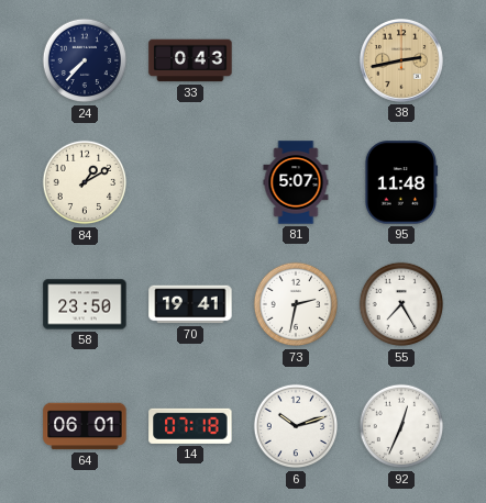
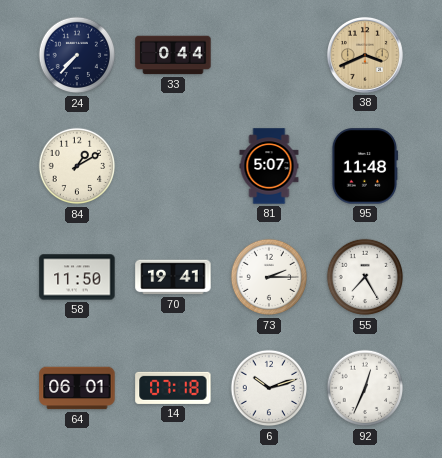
33: 0:43 -> 0:44 (173, 55)
38: 2:43 -> 3:41 (365, 55)
58: 23:50 -> 11:50 (77, 277)
73: 2:32 -> 2:15 (269, 277)
